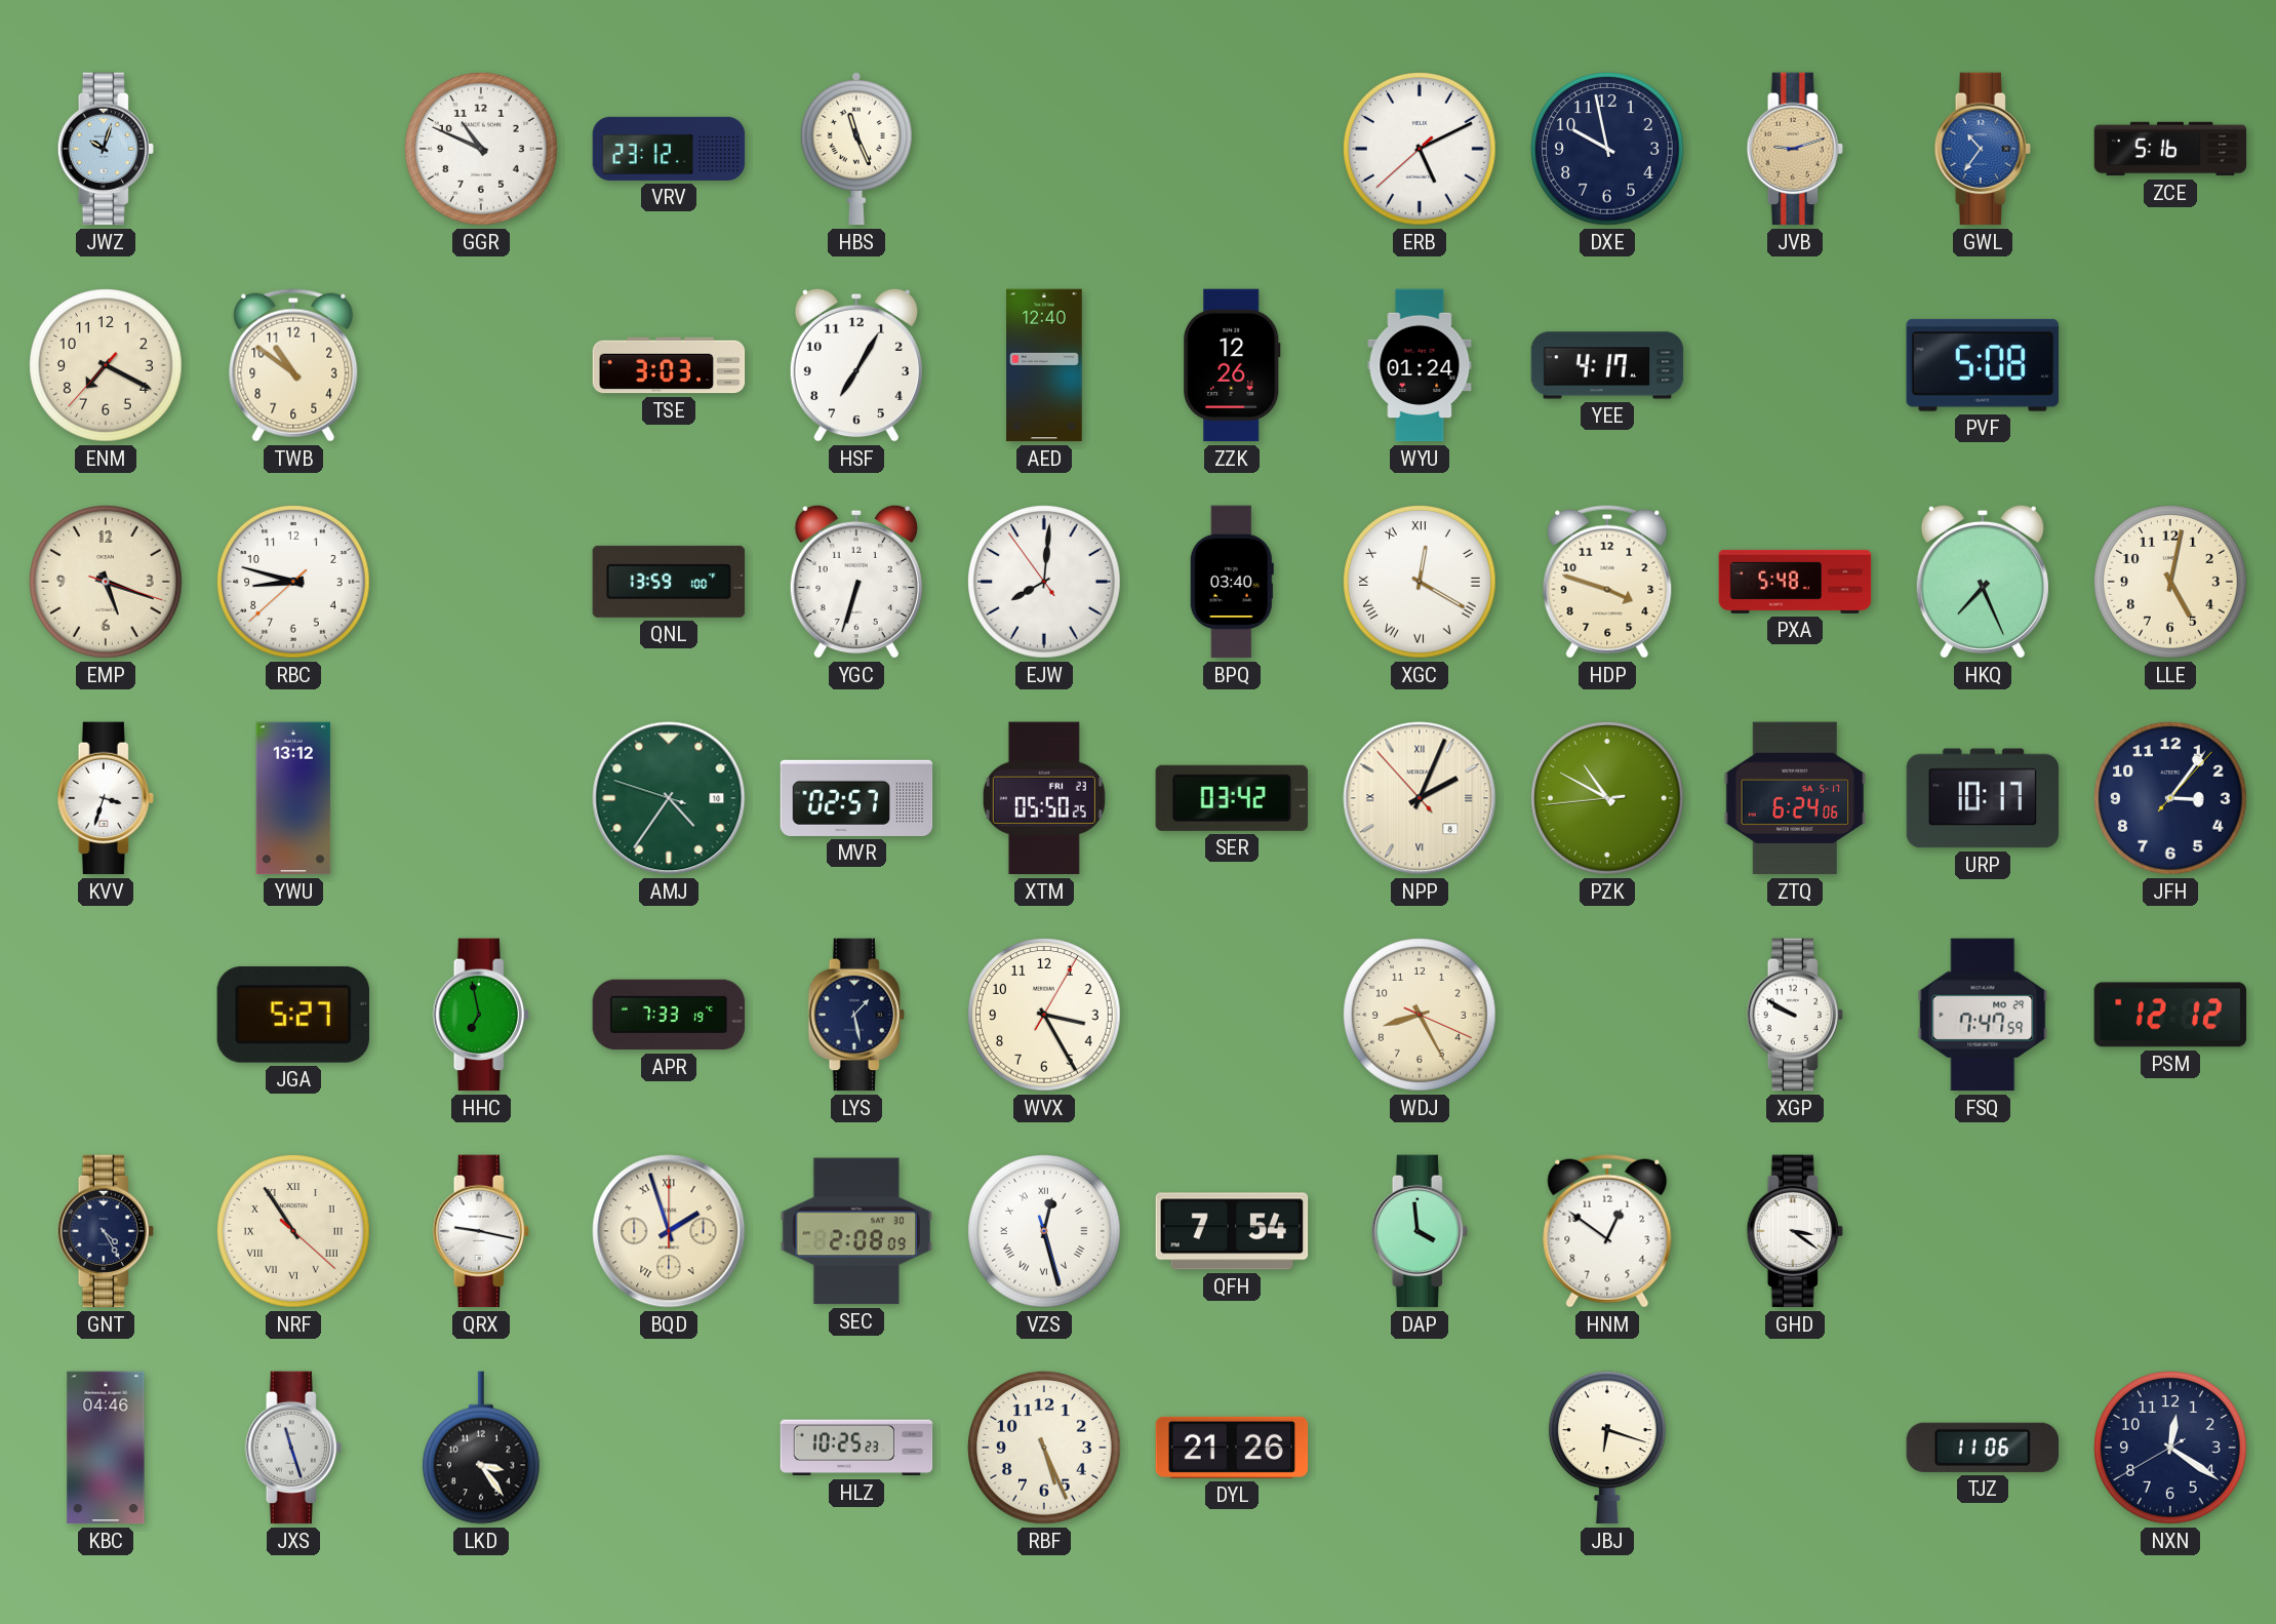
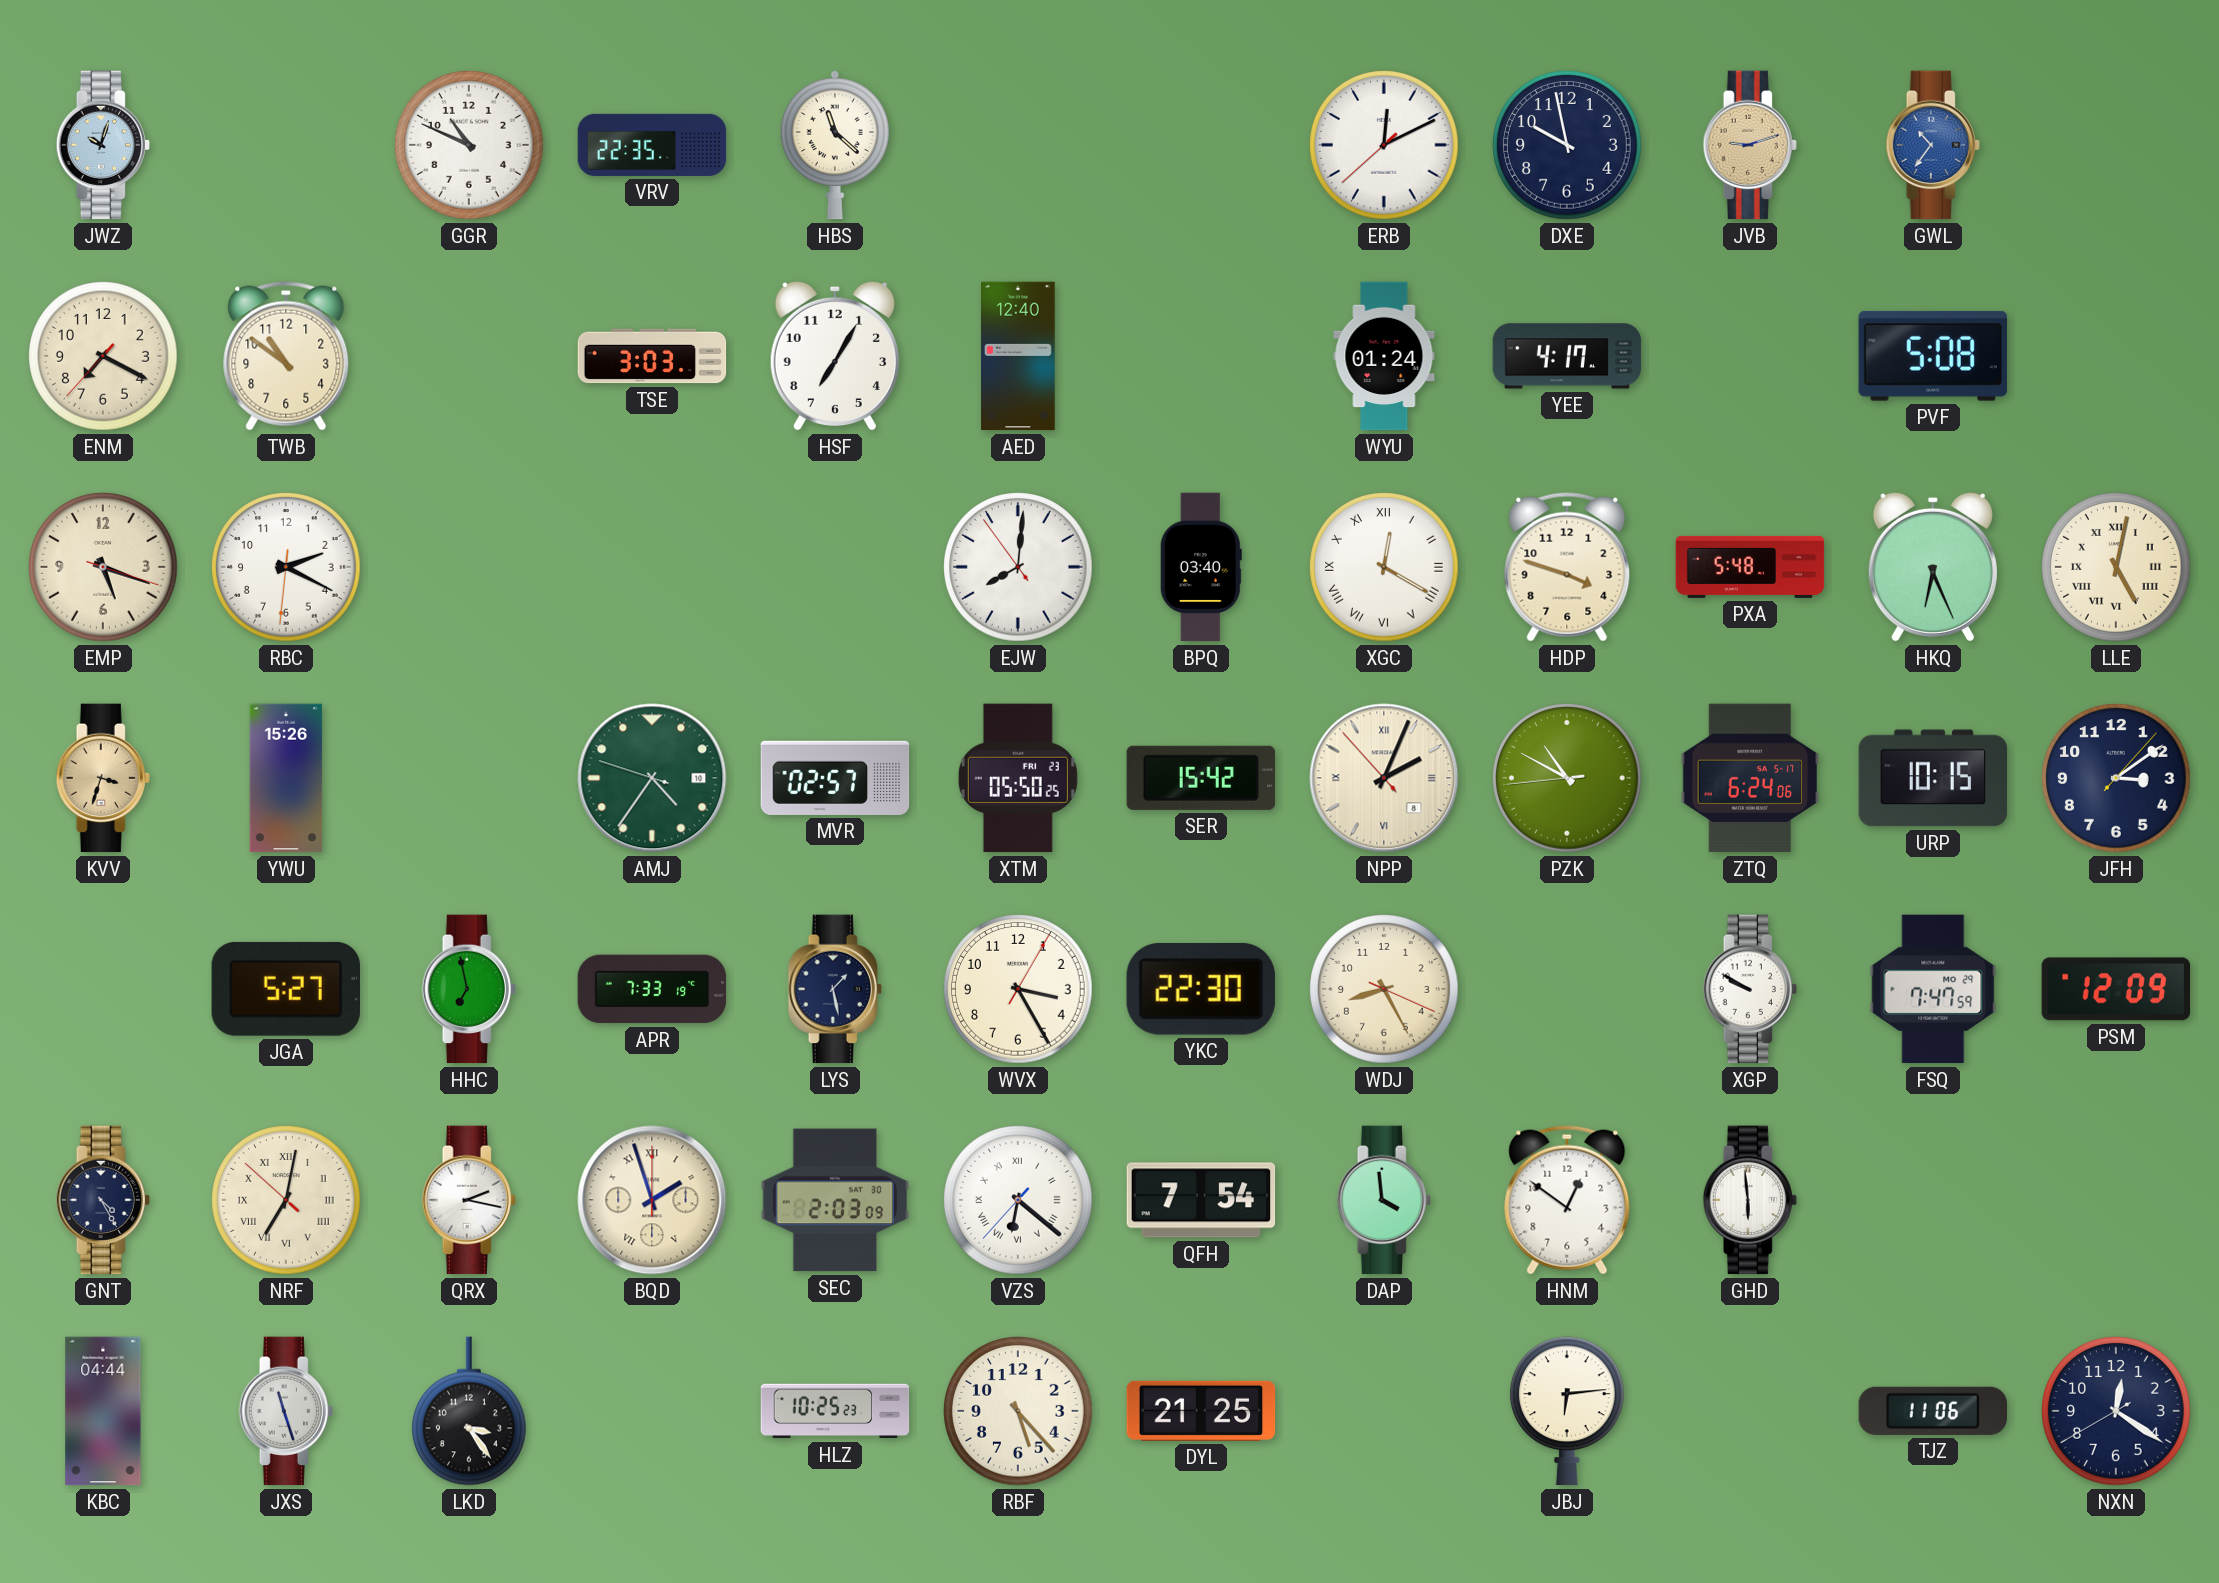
VRV: 23:12 -> 22:35 (652, 145)
HBS: 11:26 -> 11:22 (835, 145)
ERB: 5:10 -> 12:10 (1384, 145)
ZCE: 5:16 -> none (2170, 149)
ZZK: 12:26 -> none (1232, 365)
RBC: 8:47 -> 2:19 (286, 567)
QNL: 13:59 -> none (669, 582)
YGC: 6:33 -> none (856, 582)
HKQ: 7:26 -> 6:26 (1933, 567)
LLE numerals: Arabic -> Roman (2116, 567)
KVV dial: white -> champagne (103, 778)
YWU: 13:12 -> 15:26 (286, 778)
SER: 03:42 -> 15:42 (1200, 778)
URP: 10:17 -> 10:15 (1933, 778)
JFH: 3:06 -> 3:09 (2116, 778)
YKC: none -> 22:30 (1201, 989)
PSM: 12:12 -> 12:09 (2116, 989)
NRF: 10:54 -> 7:01 (286, 1200)
QRX: 9:17 -> 2:17 (469, 1200)
SEC: 2:08 -> 2:03 (835, 1200)
VZS: 12:27 -> 6:21 (1018, 1200)
GHD: 3:21 -> 5:59 (1750, 1200)
KBC: 04:46 -> 04:44 (103, 1411)
RBF: 5:26 -> 5:23 (1018, 1411)
DYL: 21:26 -> 21:25 (1201, 1411)
JBJ: 6:18 -> 6:14 (1568, 1411)
